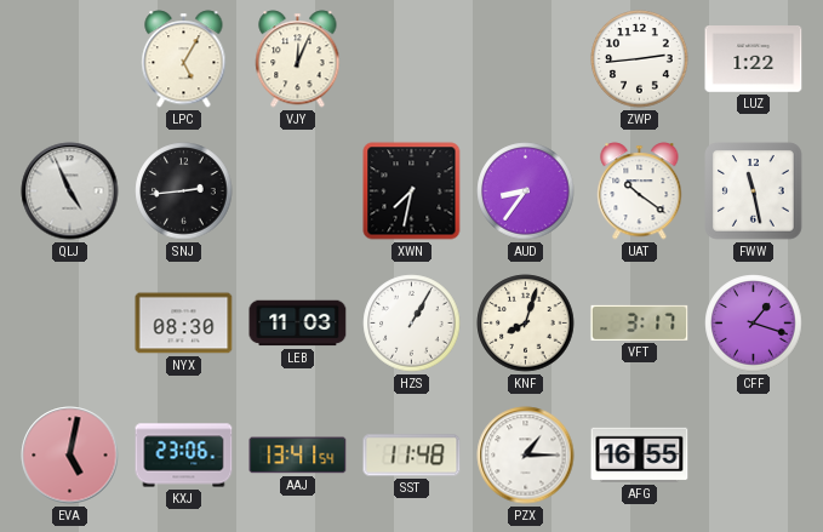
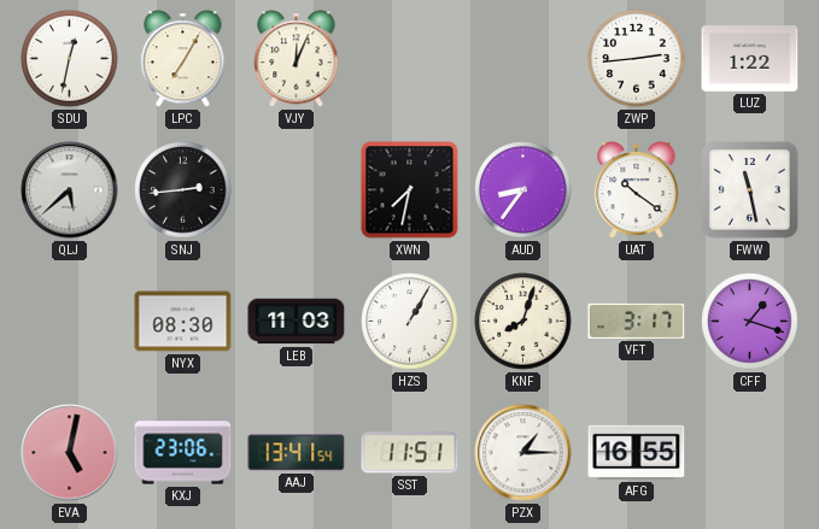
SDU: none -> 12:32 (70, 59)
LPC: 5:05 -> 7:05 (183, 59)
QLJ: 4:56 -> 5:38 (70, 190)
SST: 11:48 -> 11:51 (410, 453)
